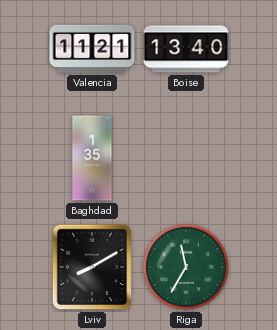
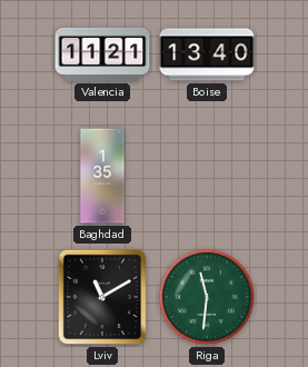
Lviv: 8:10 -> 11:10 (102, 297)
Riga: 11:35 -> 11:31 (207, 297)
